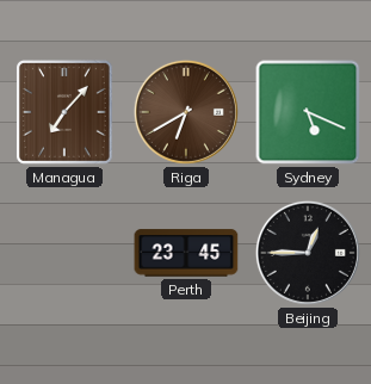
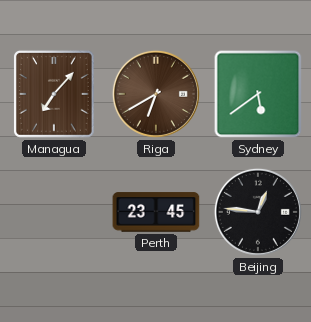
Sydney: 5:19 -> 5:39 (258, 94)
Beijing: 12:45 -> 12:46 (258, 212)
